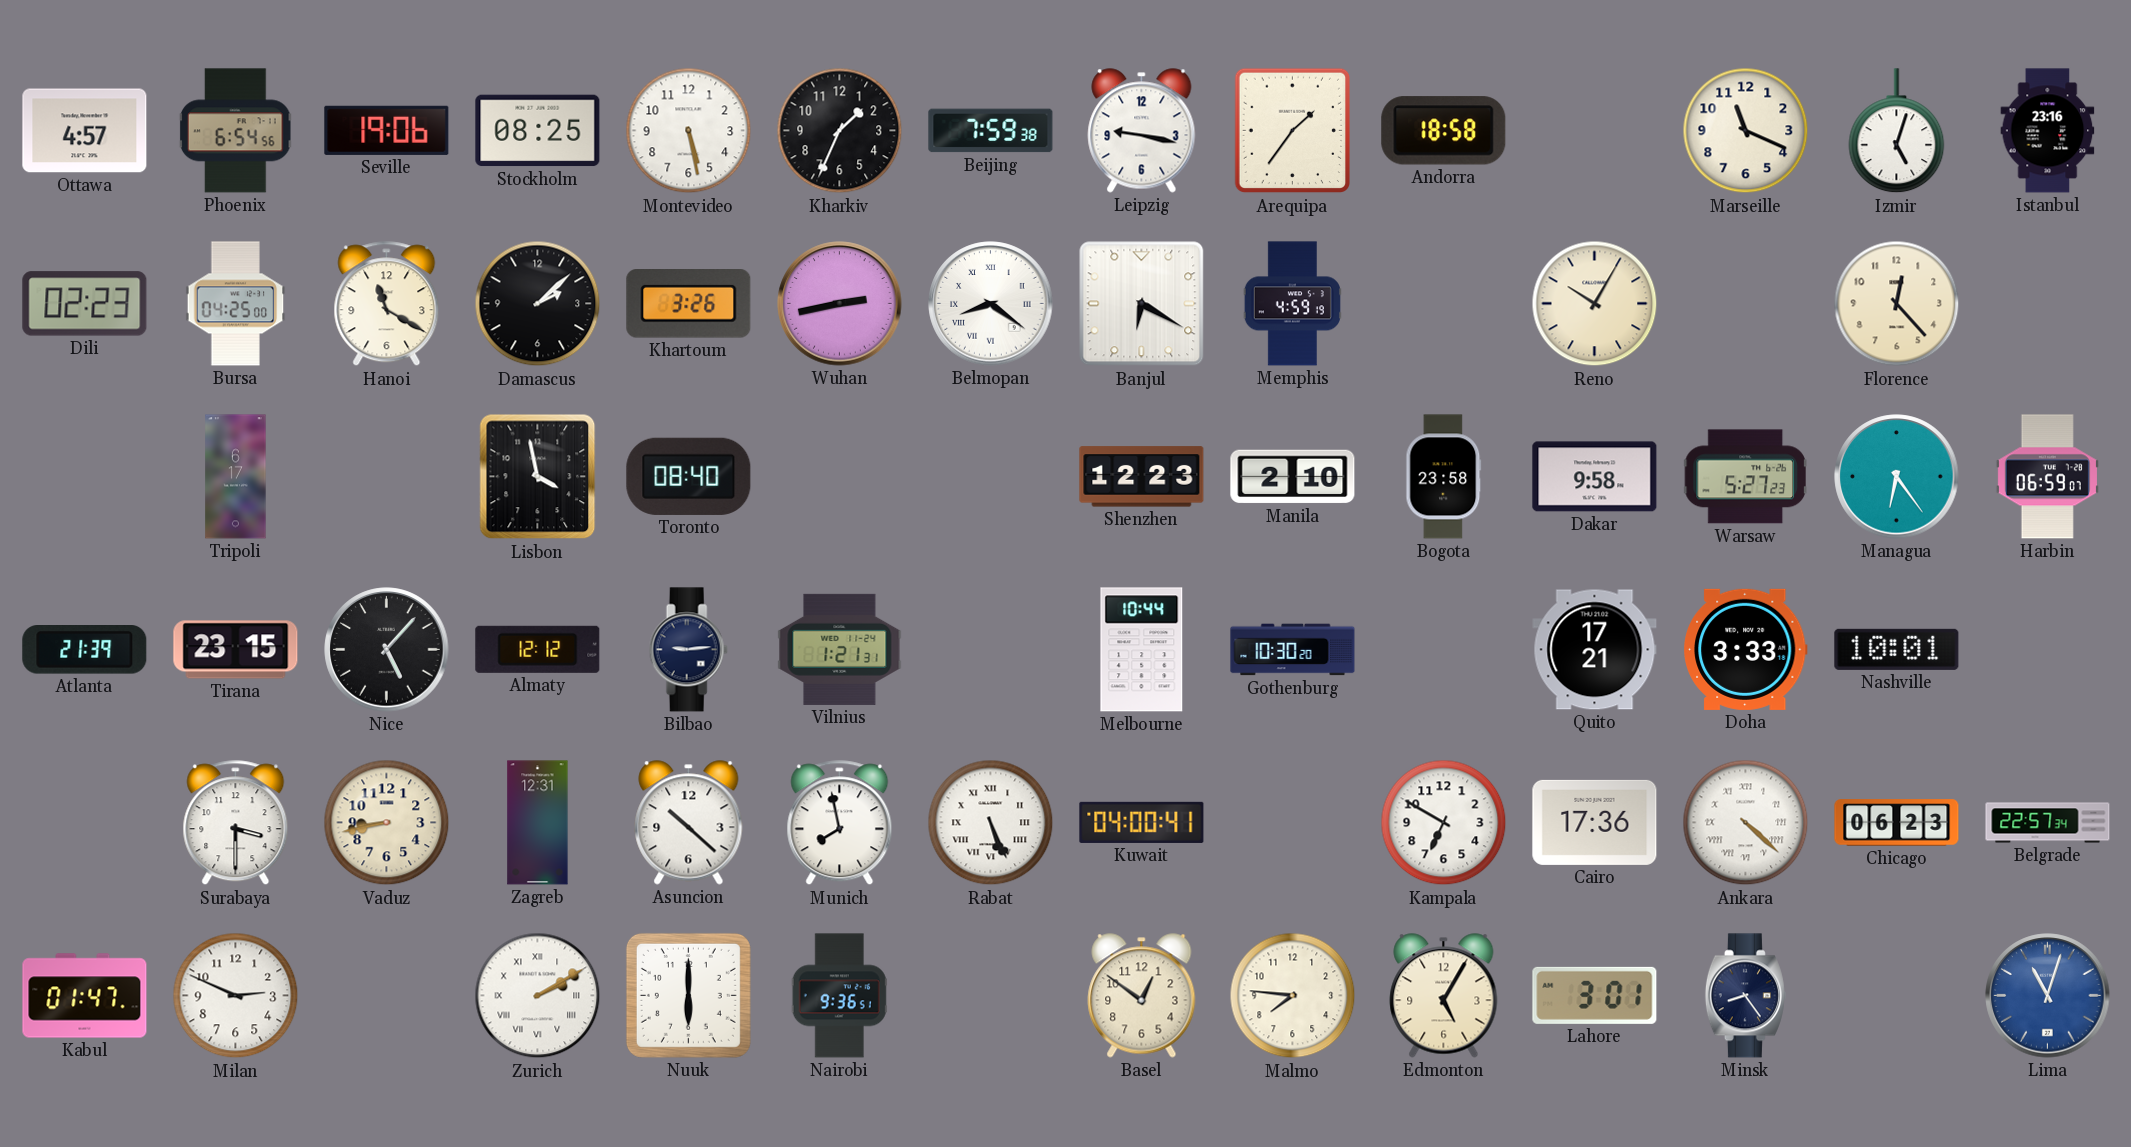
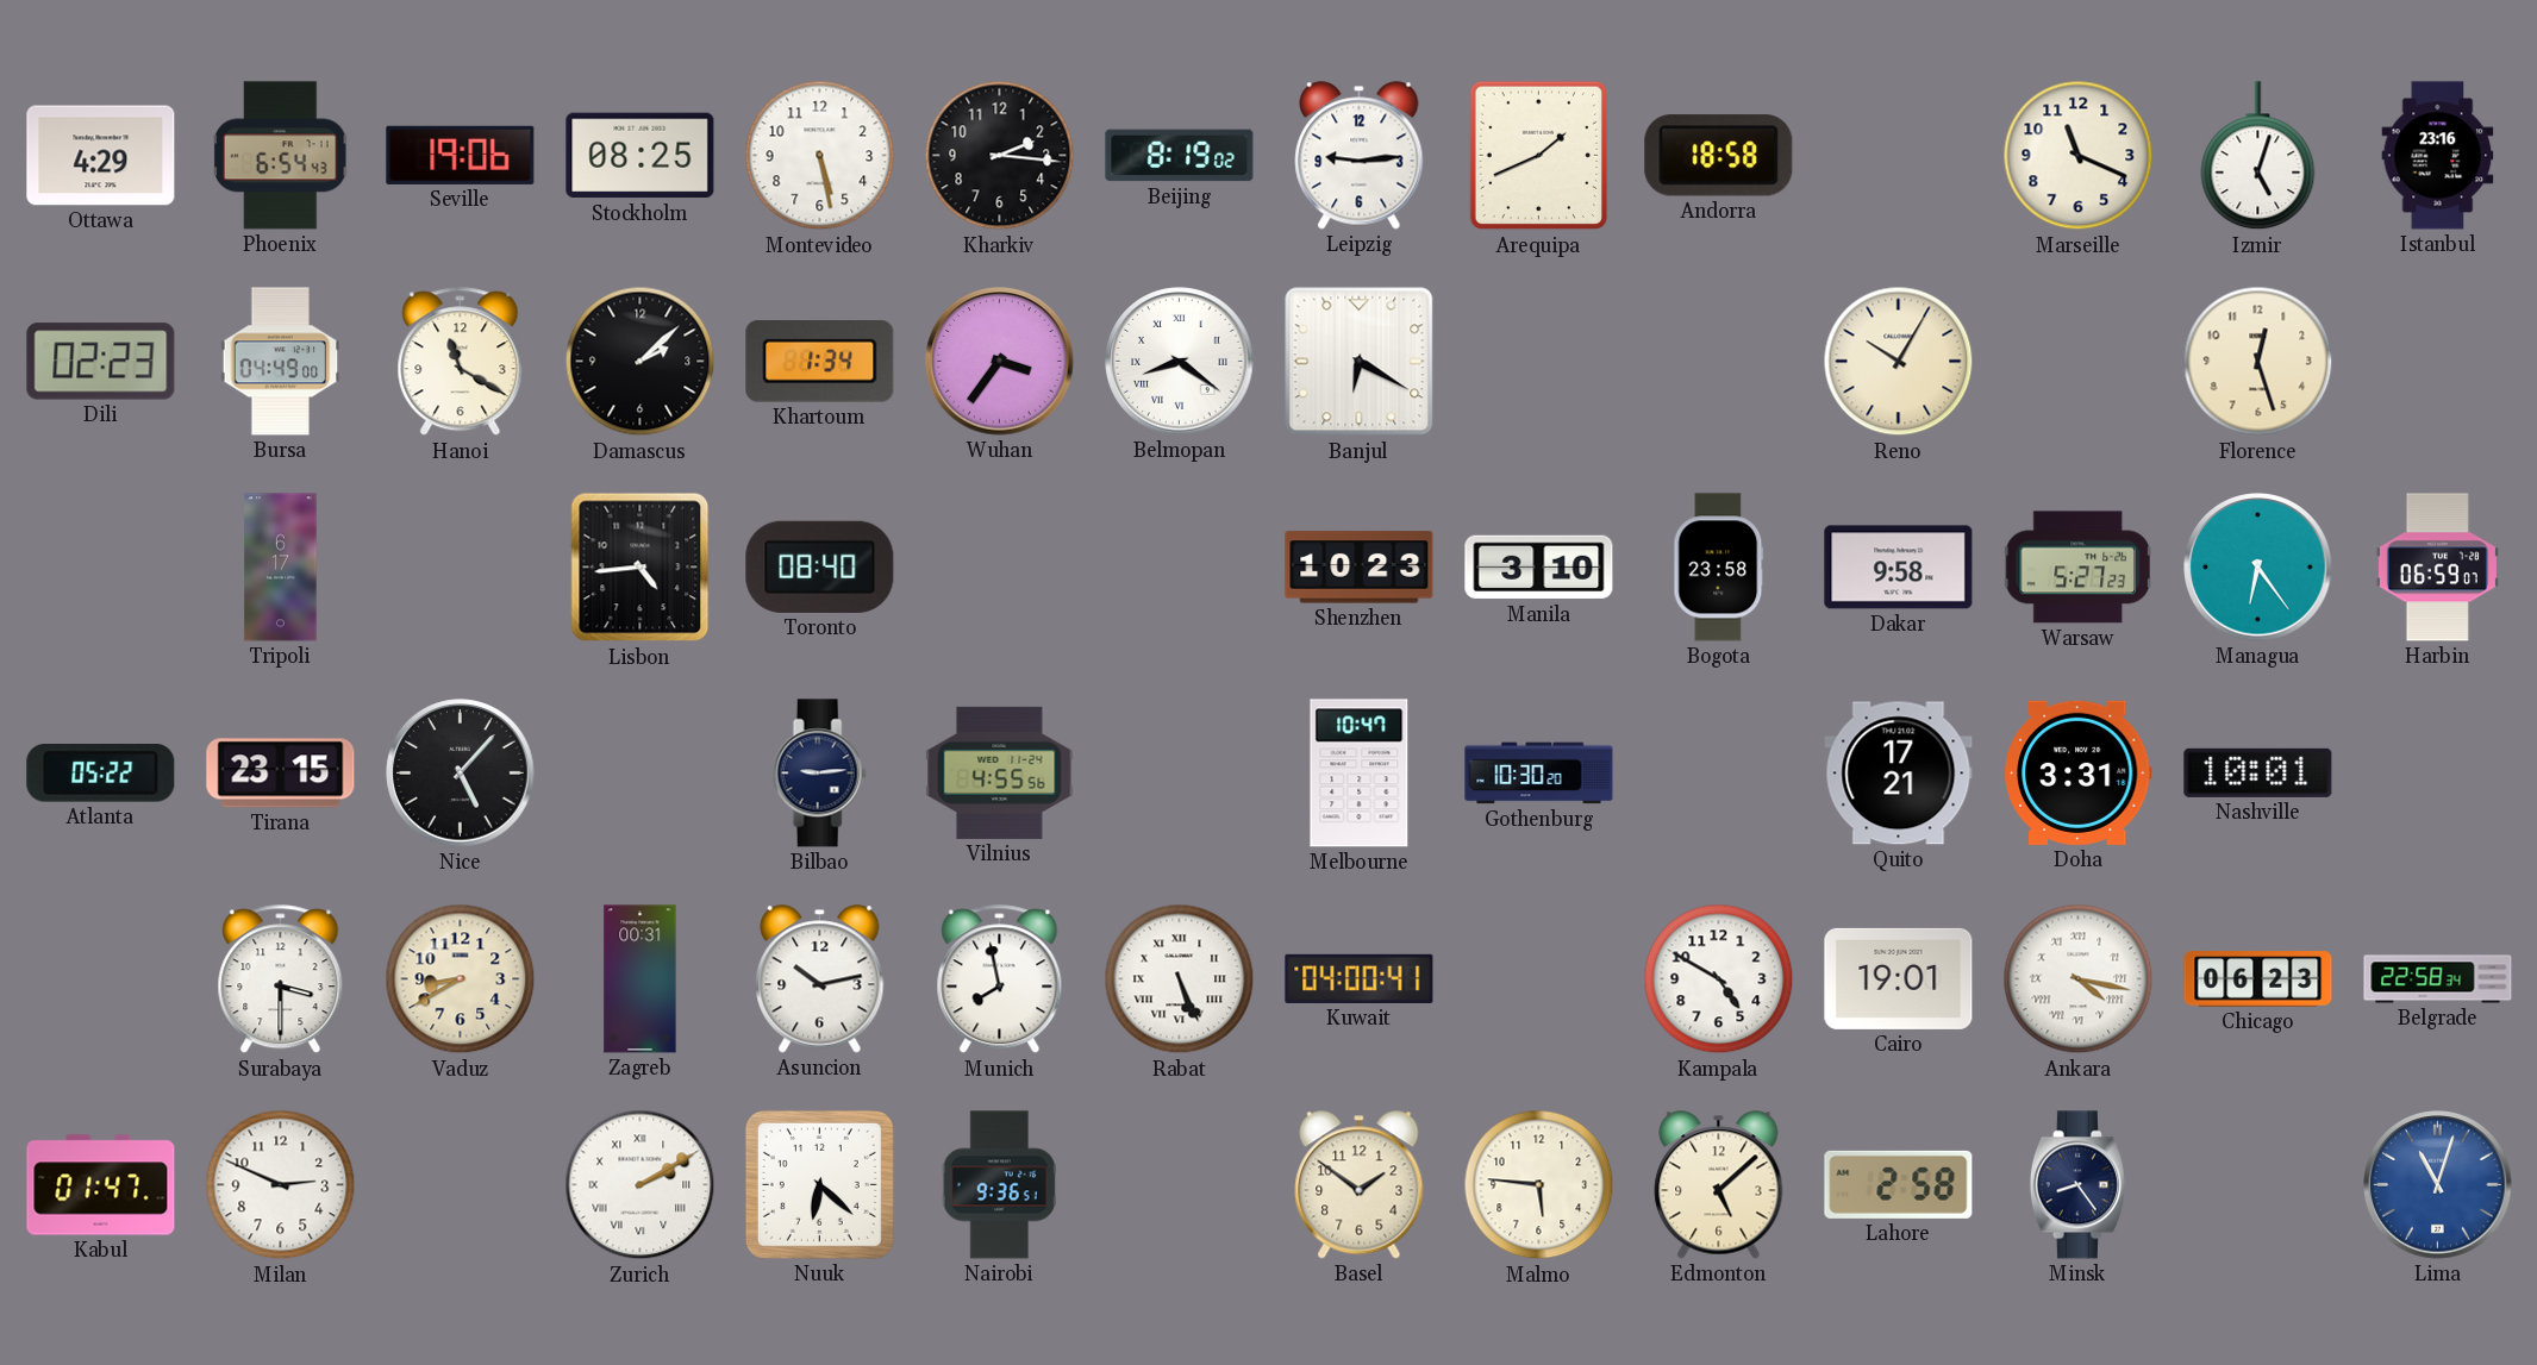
Ottawa: 4:57 -> 4:29 (101, 156)
Phoenix: 6:54:56 -> 6:54:43 (281, 156)
Kharkiv: 1:34 -> 2:16 (1000, 156)
Beijing: 7:59 -> 8:19 (1180, 156)
Leipzig: 9:17 -> 9:14 (1360, 156)
Arequipa: 1:36 -> 1:41 (1538, 156)
Bursa: 04:25 -> 04:49 (281, 362)
Khartoum: 3:26 -> 1:34 (820, 362)
Wuhan: 2:43 -> 3:36 (1000, 362)
Memphis: 4:59 -> none (1292, 304)
Florence: 12:23 -> 12:27 (2258, 362)
Lisbon: 3:58 -> 4:44 (641, 568)
Shenzhen: 12:23 -> 10:23 (1360, 568)
Manila: 2:10 -> 3:10 (1539, 568)
Atlanta: 21:39 -> 05:22 (101, 774)
Almaty: 12:12 -> none (538, 649)
Vilnius: 1:21 -> 4:55 (1000, 772)
Melbourne: 10:44 -> 10:47 (1360, 774)
Doha: 3:33 -> 3:31 (2079, 772)
Vaduz: 8:43 -> 8:40 (461, 979)
Zagreb: 12:31 -> 00:31 (641, 979)
Asuncion: 10:22 -> 10:13 (820, 979)
Kampala: 6:50 -> 4:50 (1719, 979)
Cairo: 17:36 -> 19:01 (1899, 978)
Ankara: 4:22 -> 4:17 (2079, 979)
Belgrade: 22:57 -> 22:58 (2438, 979)
Nuuk: 6:00 -> 6:22 (819, 1184)
Basel: 12:51 -> 1:51 (1360, 1185)
Malmo: 7:46 -> 5:46 (1539, 1185)
Edmonton: 5:05 -> 5:08 (1719, 1185)
Lahore: 3:01 -> 2:58 (1899, 1184)
